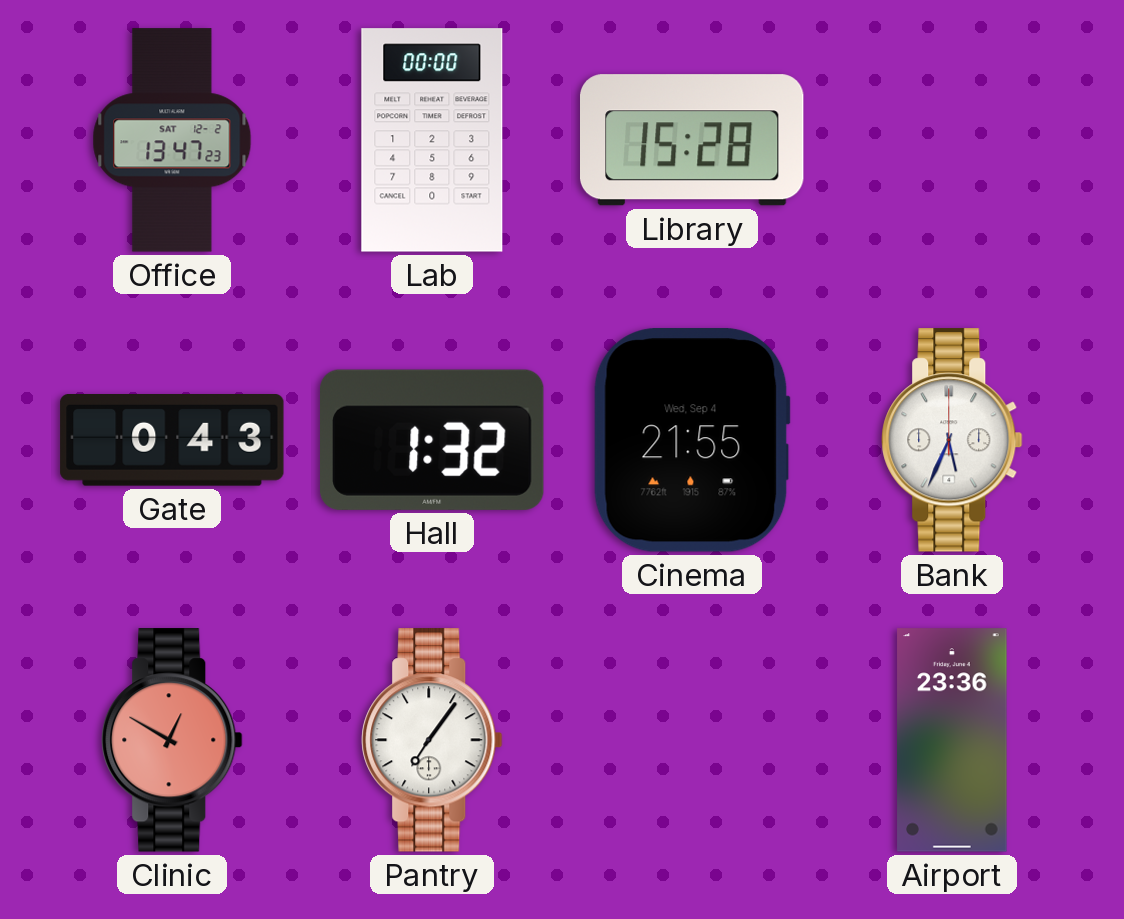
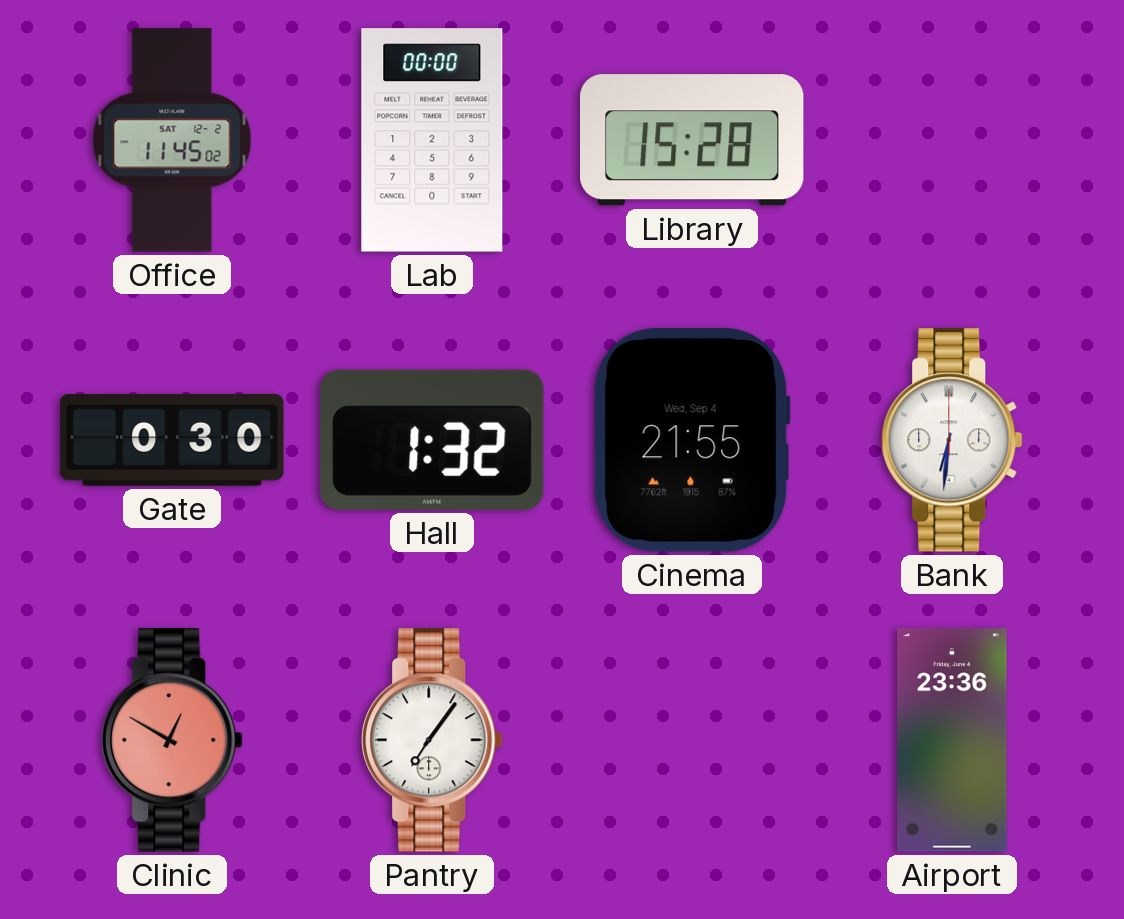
Office: 13:47 -> 11:45 (172, 140)
Gate: 0:43 -> 0:30 (172, 441)
Bank: 5:34 -> 6:31 (952, 440)
